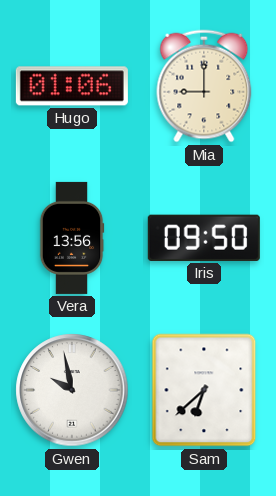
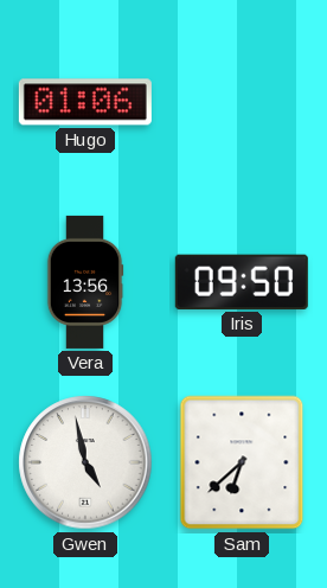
Mia: 9:00 -> none (204, 86)
Gwen: 9:58 -> 4:58 (85, 462)
